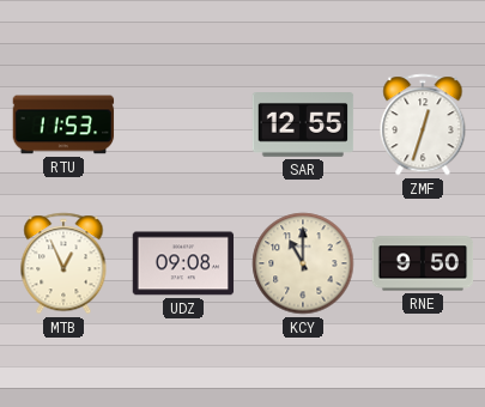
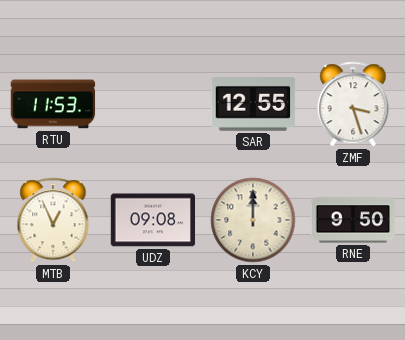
ZMF: 12:33 -> 3:27 (353, 104)
KCY: 11:00 -> 12:00 (253, 220)
